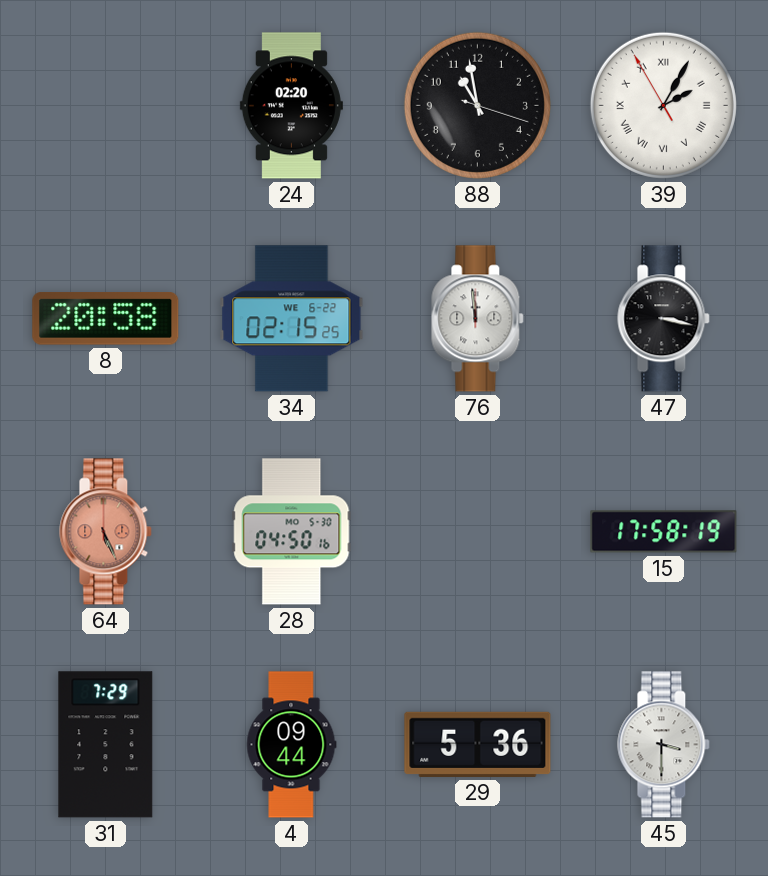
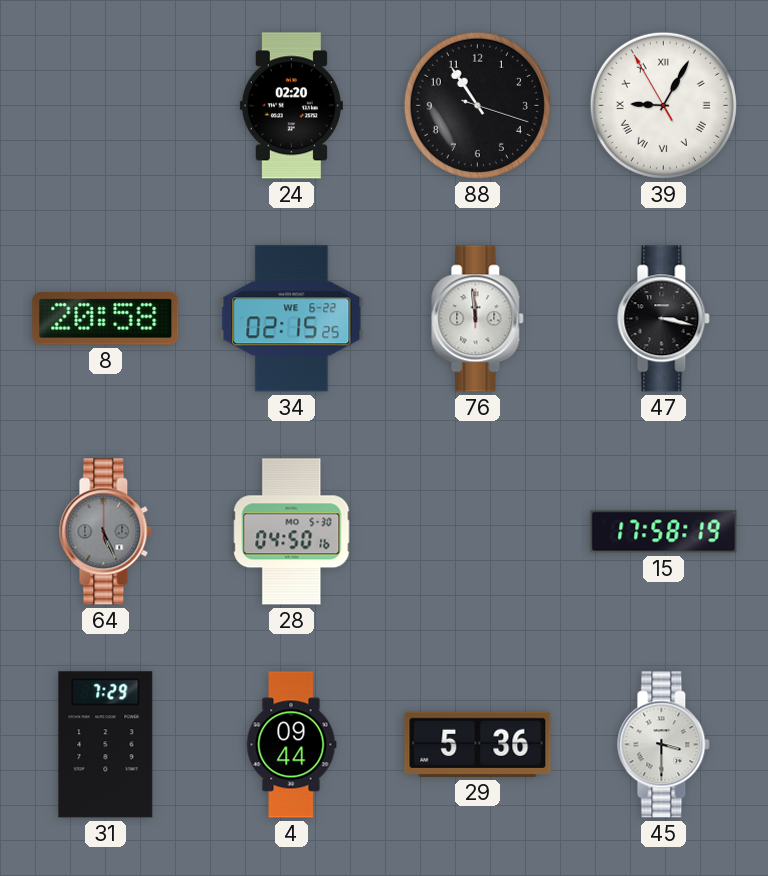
88: 10:58 -> 10:54 (477, 105)
39: 2:04 -> 9:04 (663, 105)
64 dial: salmon -> grey (106, 532)
